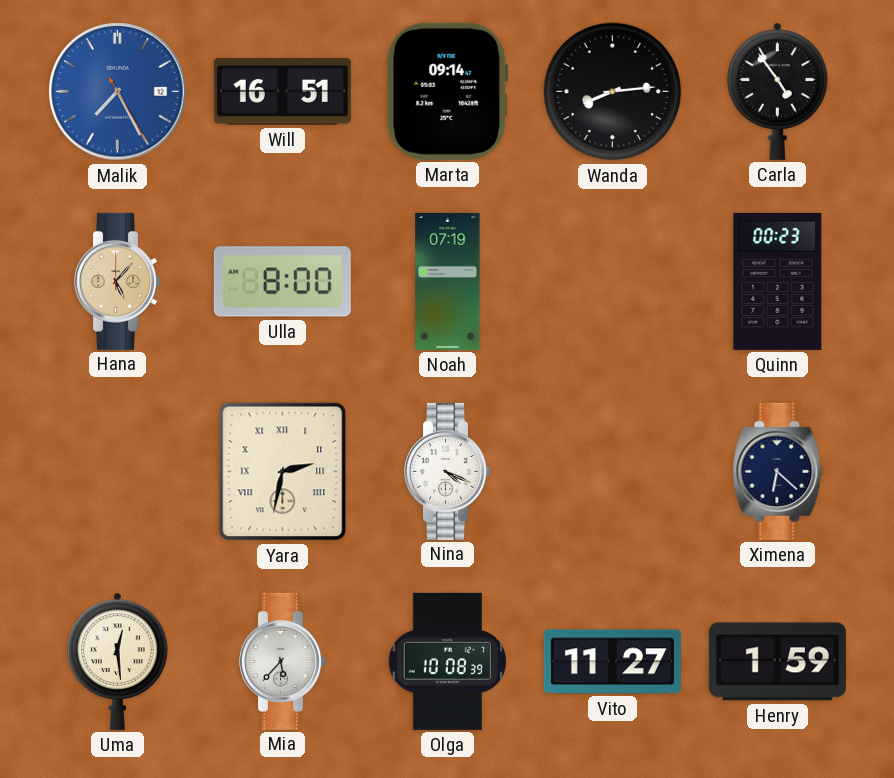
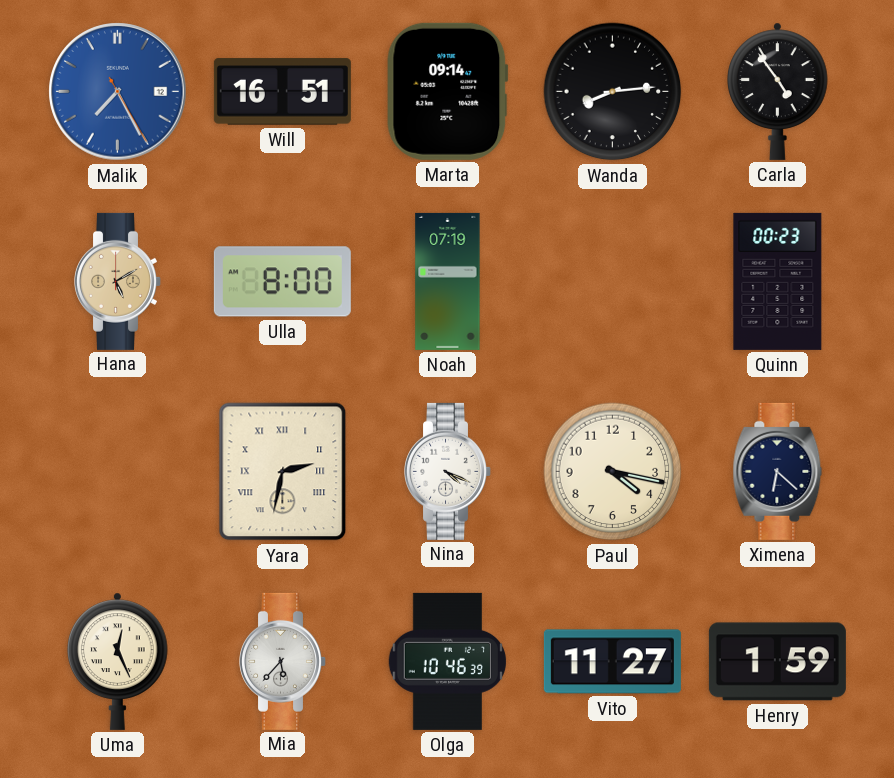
Hana: 5:07 -> 5:10 (118, 281)
Paul: none -> 4:17 (613, 472)
Uma: 12:29 -> 12:26 (118, 661)
Olga: 10:08 -> 10:46 (447, 661)
